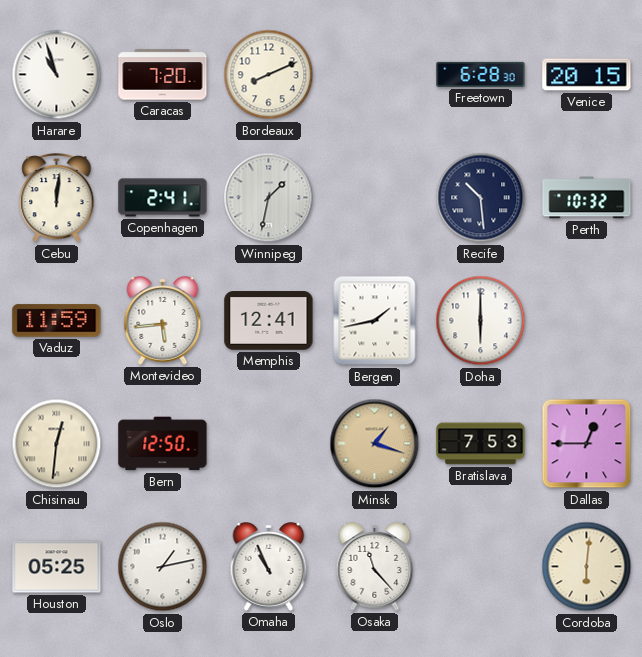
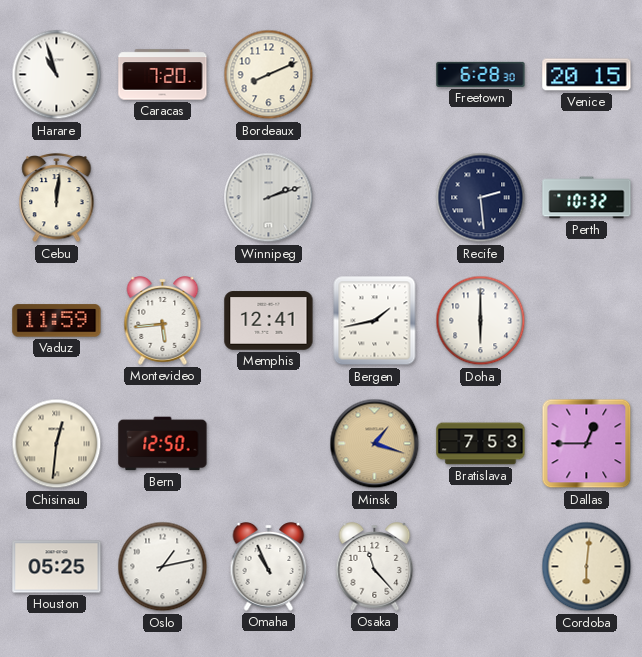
Copenhagen: 2:41 -> none (163, 198)
Winnipeg: 1:32 -> 2:12 (269, 198)
Recife: 10:29 -> 2:29 (481, 198)
